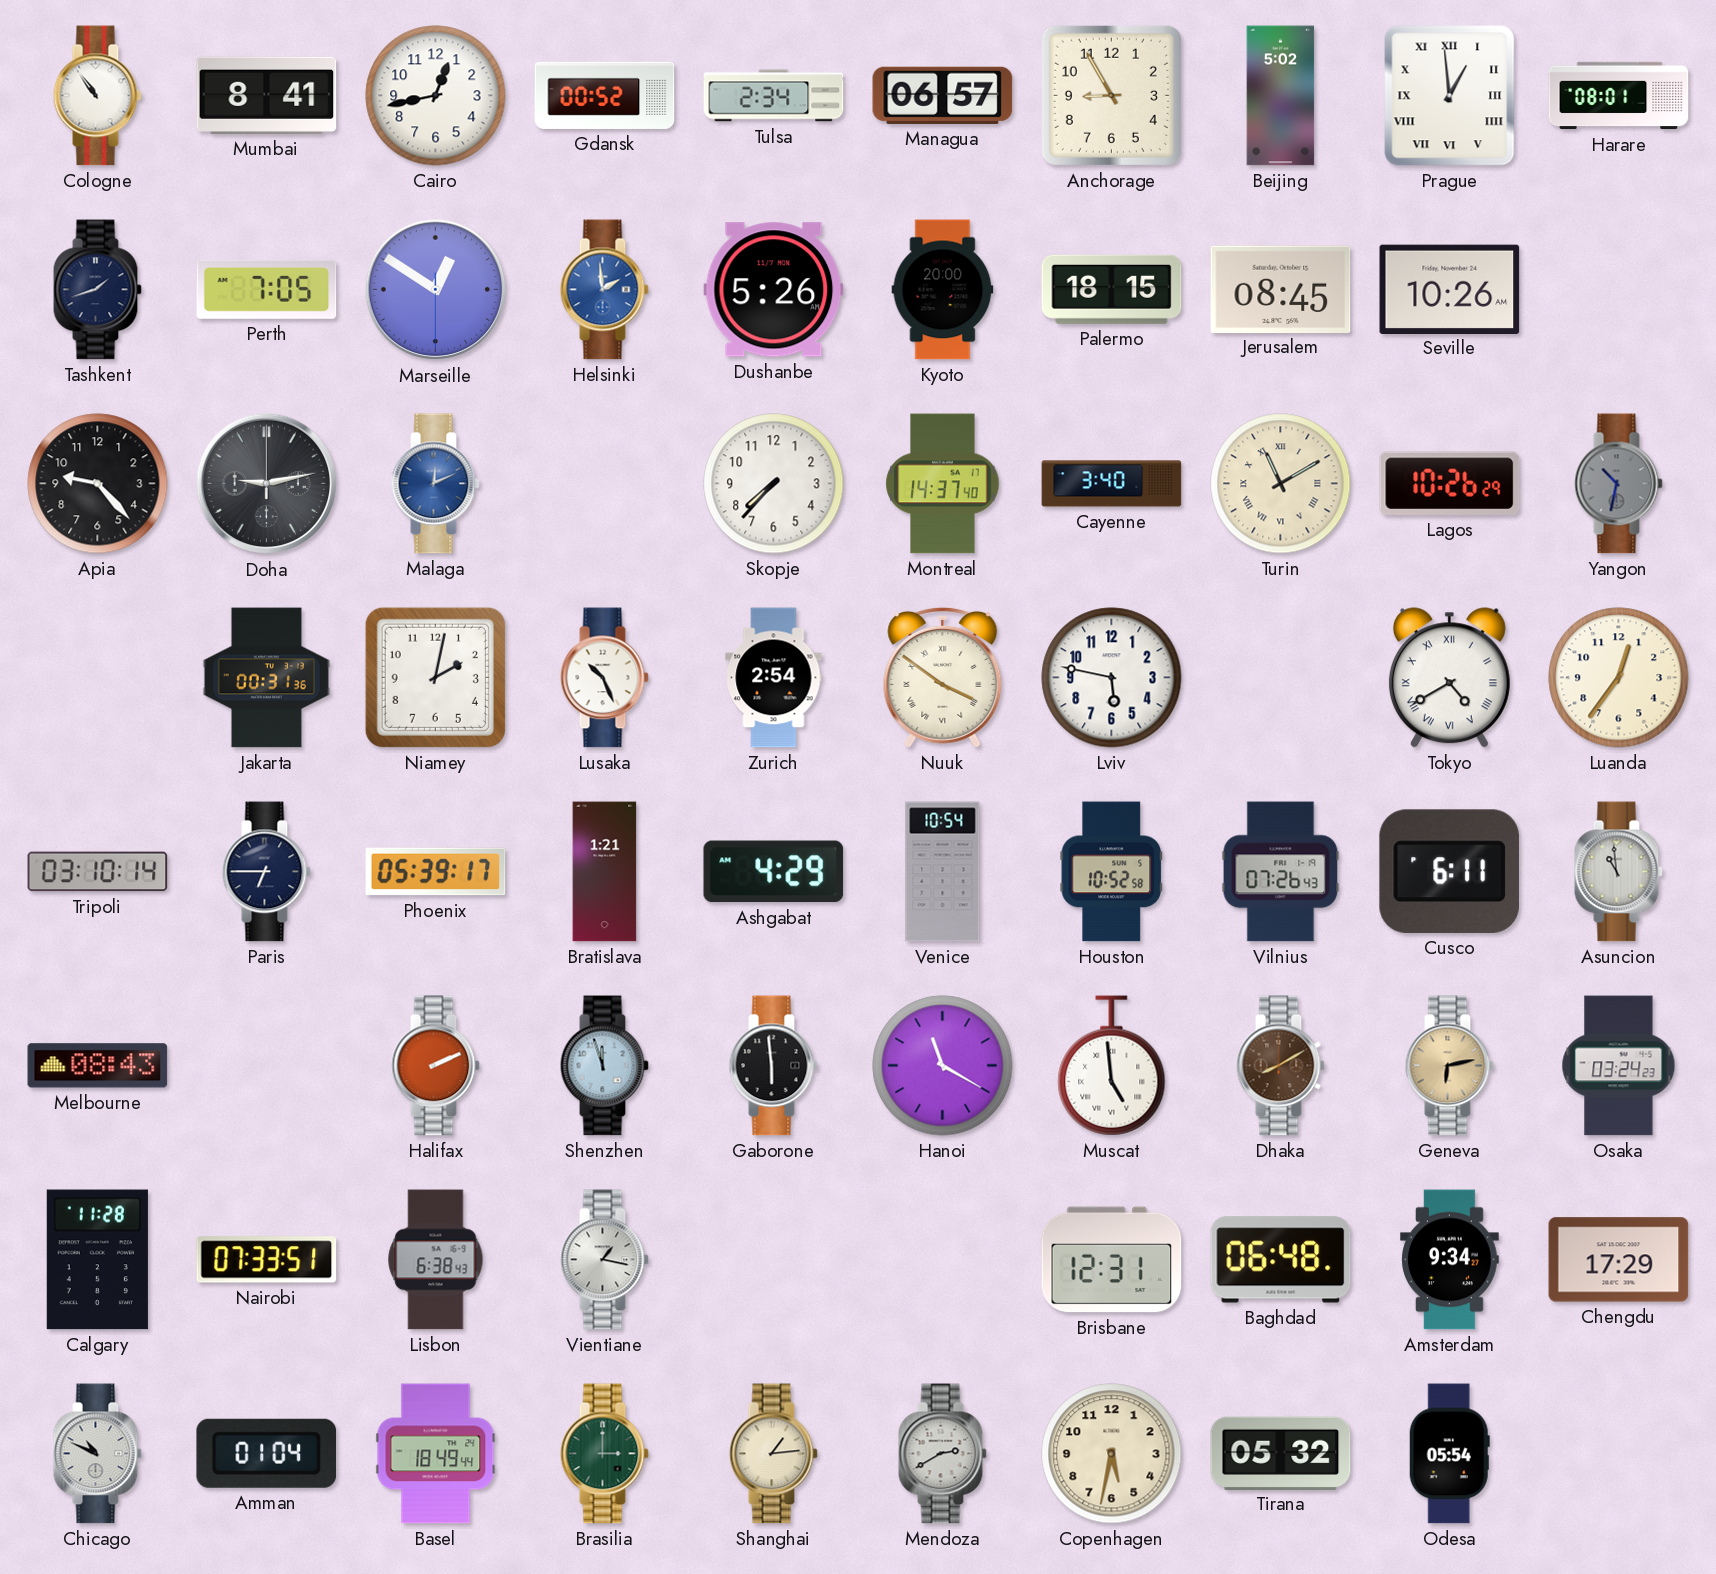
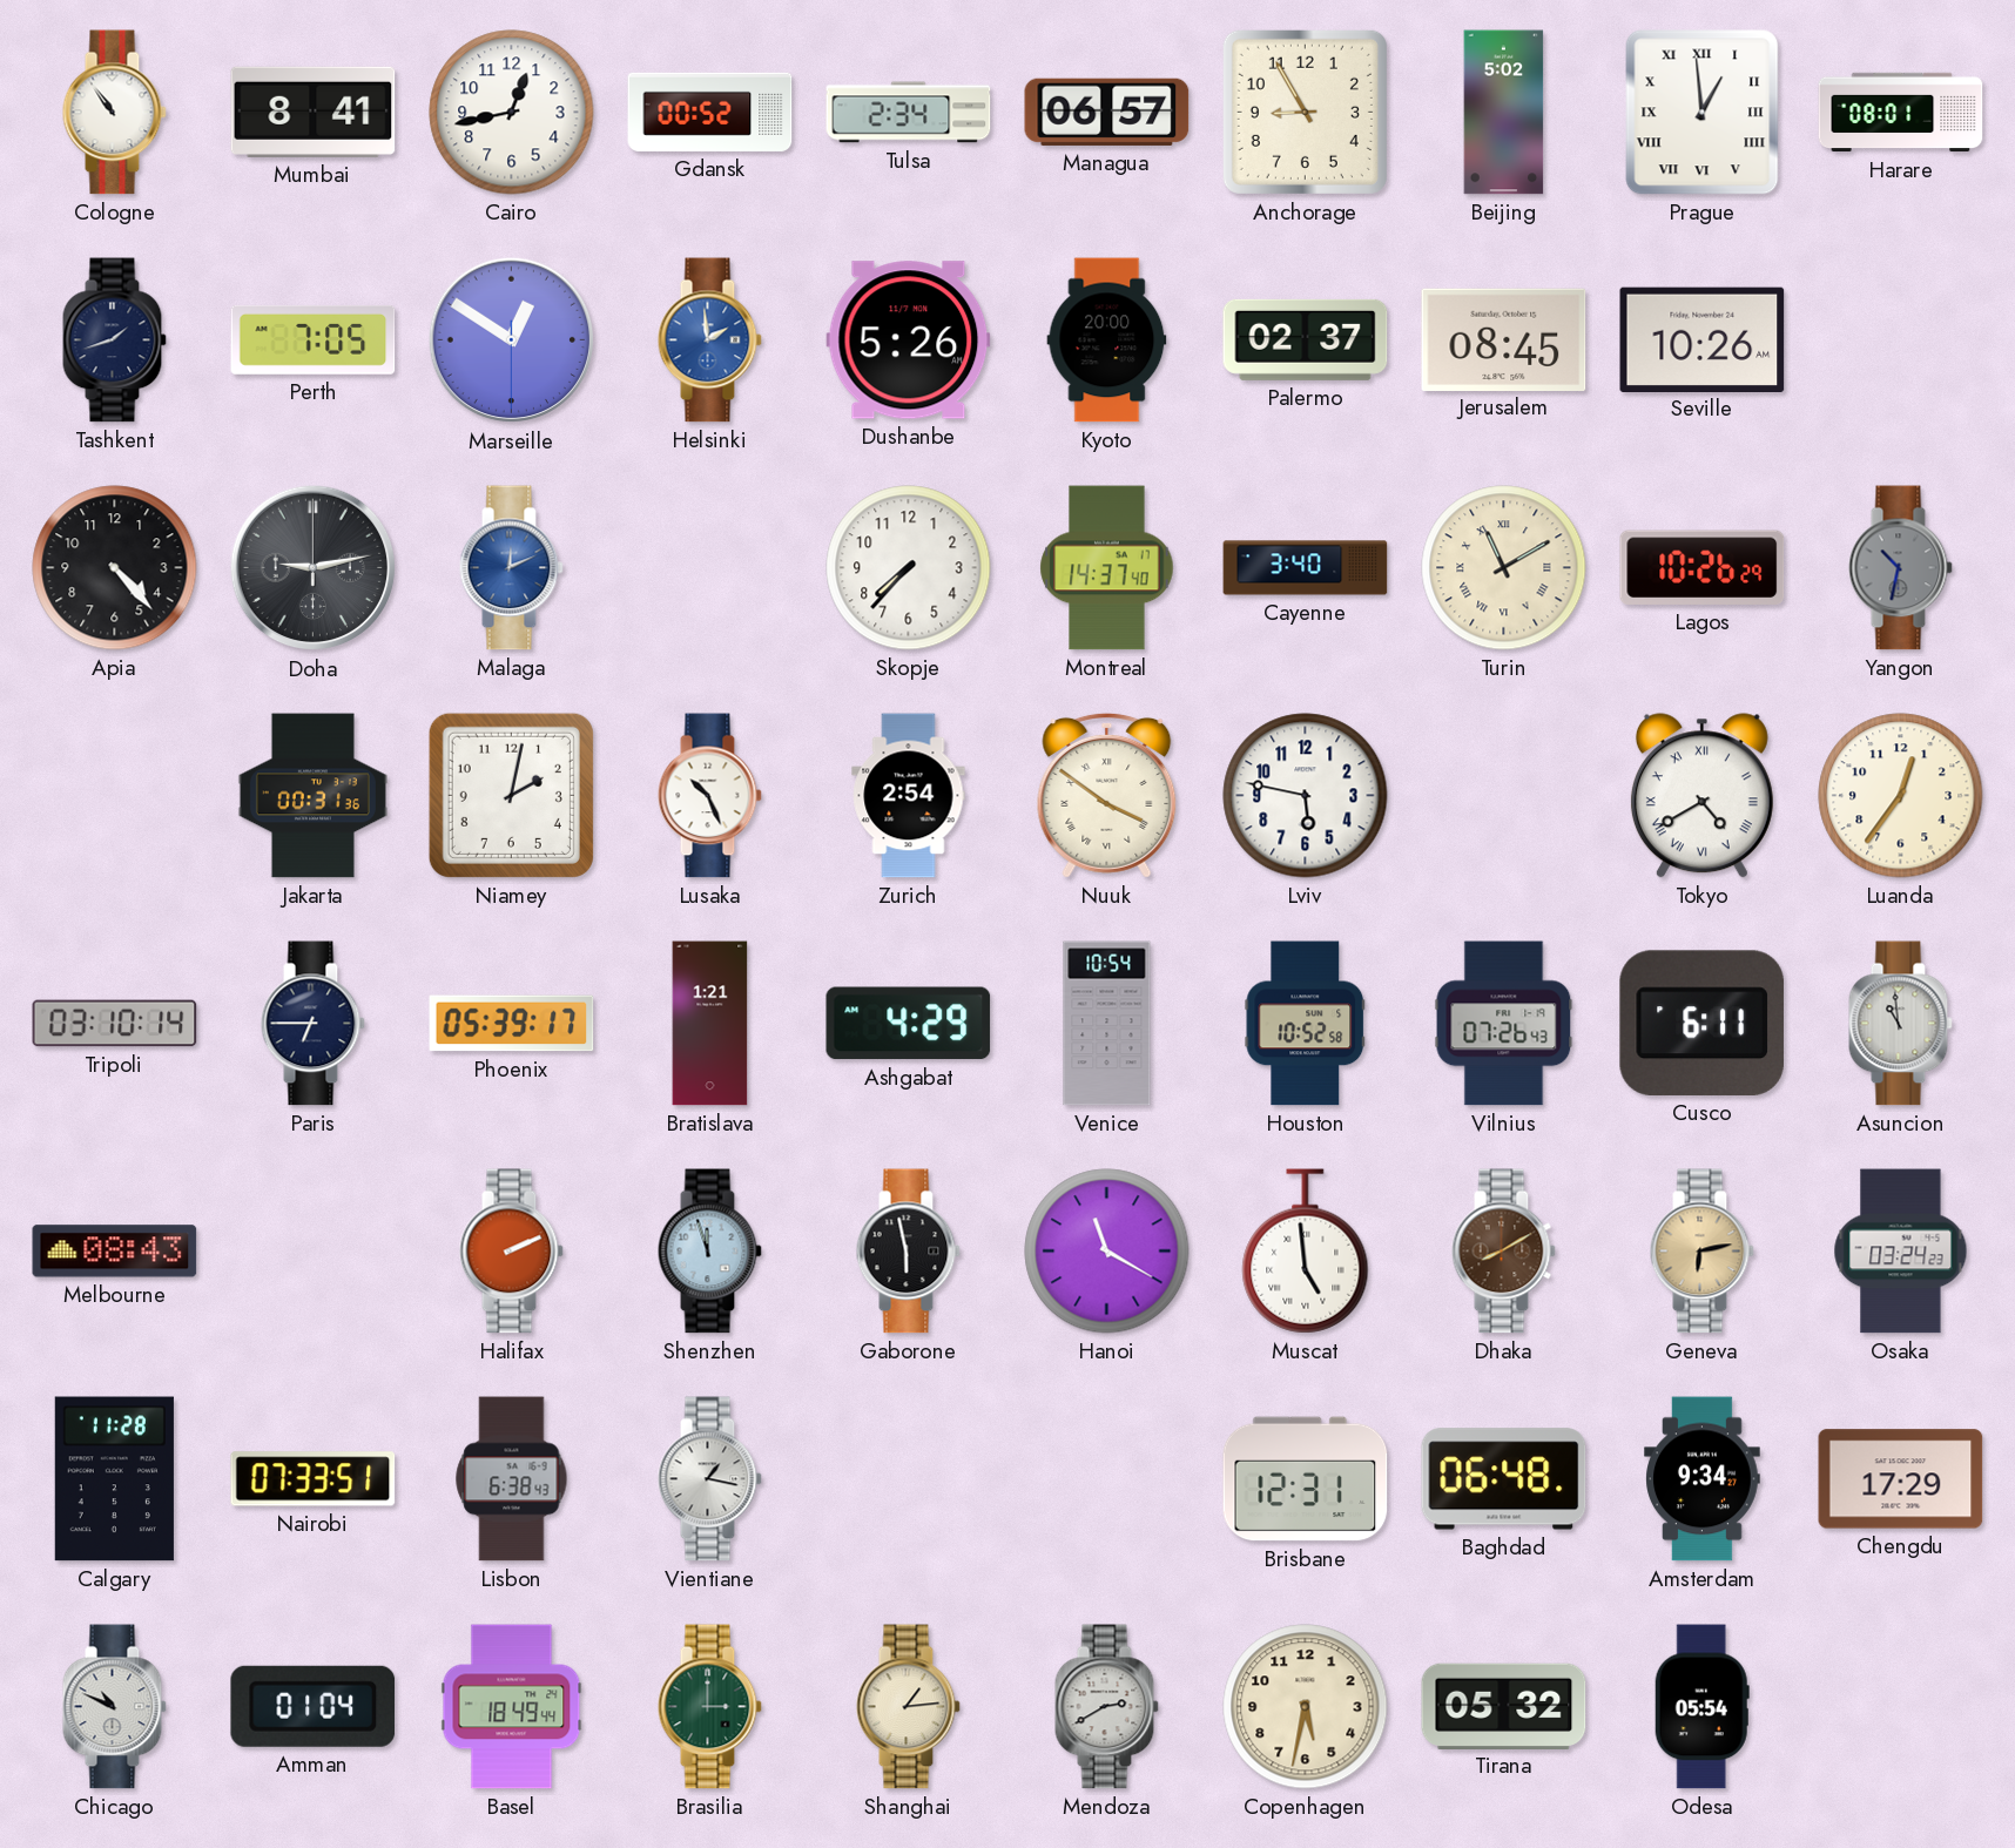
Palermo: 18:15 -> 02:37 (1306, 339)
Apia: 9:23 -> 4:23 (115, 568)
Gaborone: 5:59 -> 5:58 (908, 1252)
